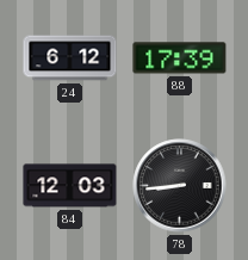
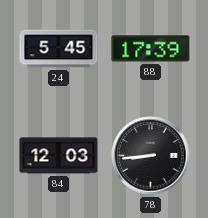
24: 6:12 -> 5:45 (59, 49)
